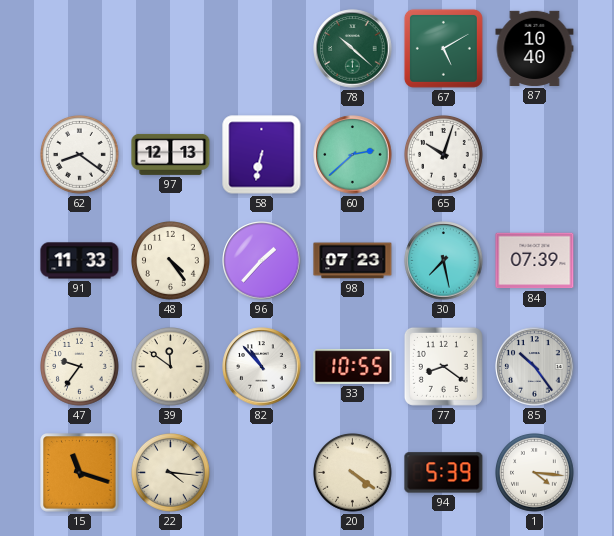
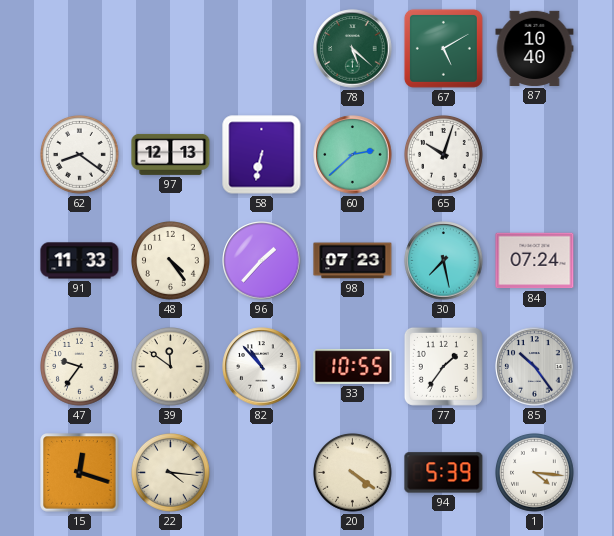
78: 10:22 -> 5:22 (353, 49)
84: 07:39 -> 07:24 (535, 261)
77: 8:21 -> 1:36 (443, 366)
15: 11:18 -> 12:18 (80, 473)
